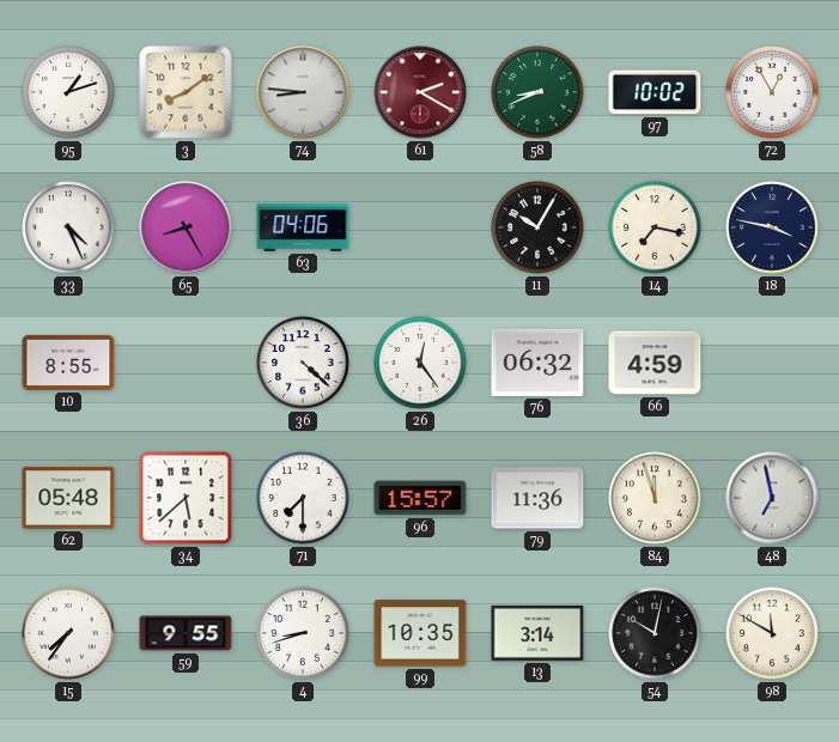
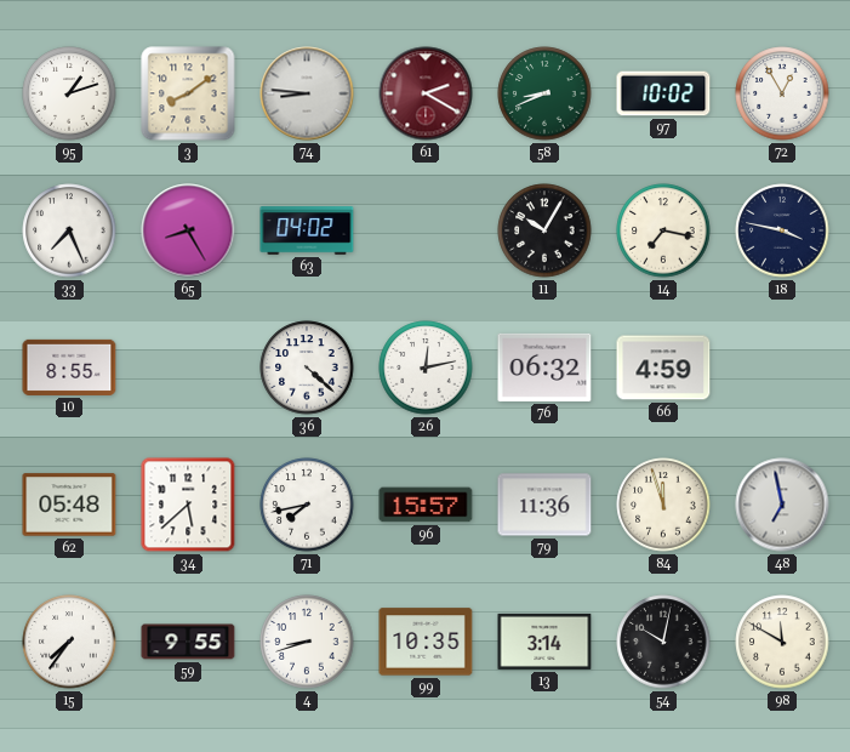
33: 4:26 -> 7:26 (69, 230)
63: 04:06 -> 04:02 (307, 230)
26: 12:24 -> 12:13 (426, 368)
71: 7:30 -> 7:43 (307, 505)
